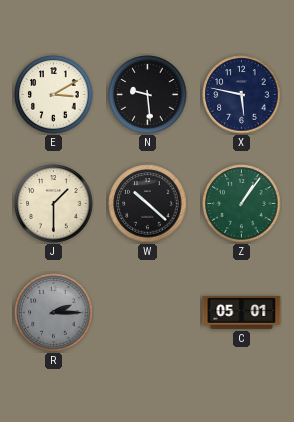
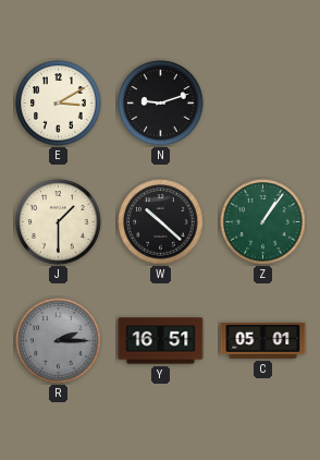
N: 9:29 -> 9:12 (161, 104)
X: 5:47 -> none (242, 95)
Y: none -> 16:51 (161, 341)
